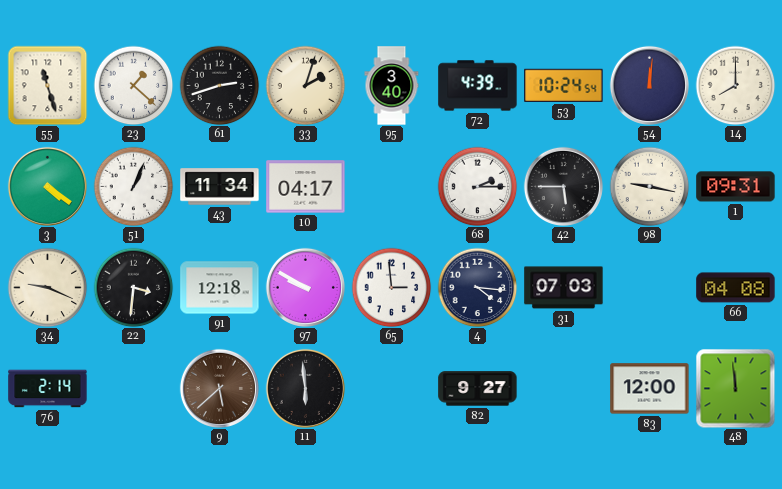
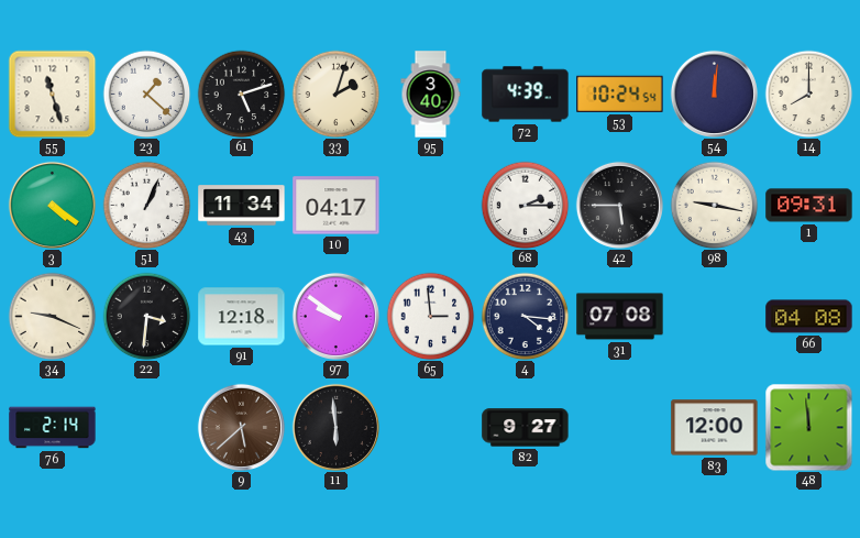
61: 2:42 -> 5:12 (241, 94)
97: 9:50 -> 9:51 (335, 316)
31: 07:03 -> 07:08 (620, 317)
